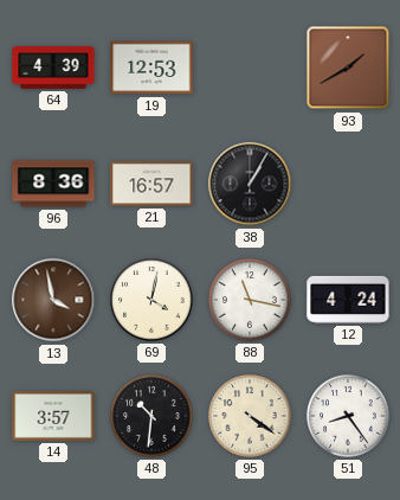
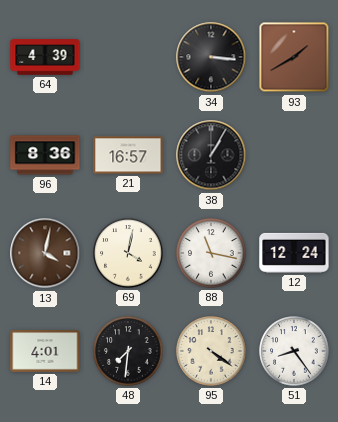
19: 12:53 -> none (151, 68)
34: none -> 3:16 (211, 57)
13: 3:58 -> 4:02 (45, 253)
12: 4:24 -> 12:24 (294, 253)
14: 3:57 -> 4:01 (45, 351)
48: 10:31 -> 7:31 (128, 351)
